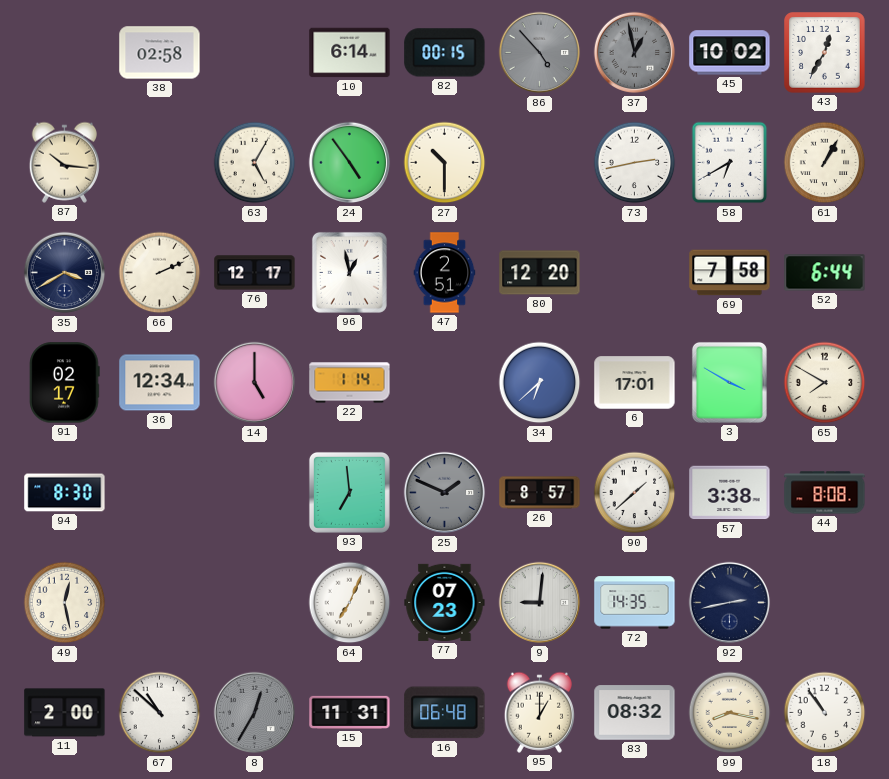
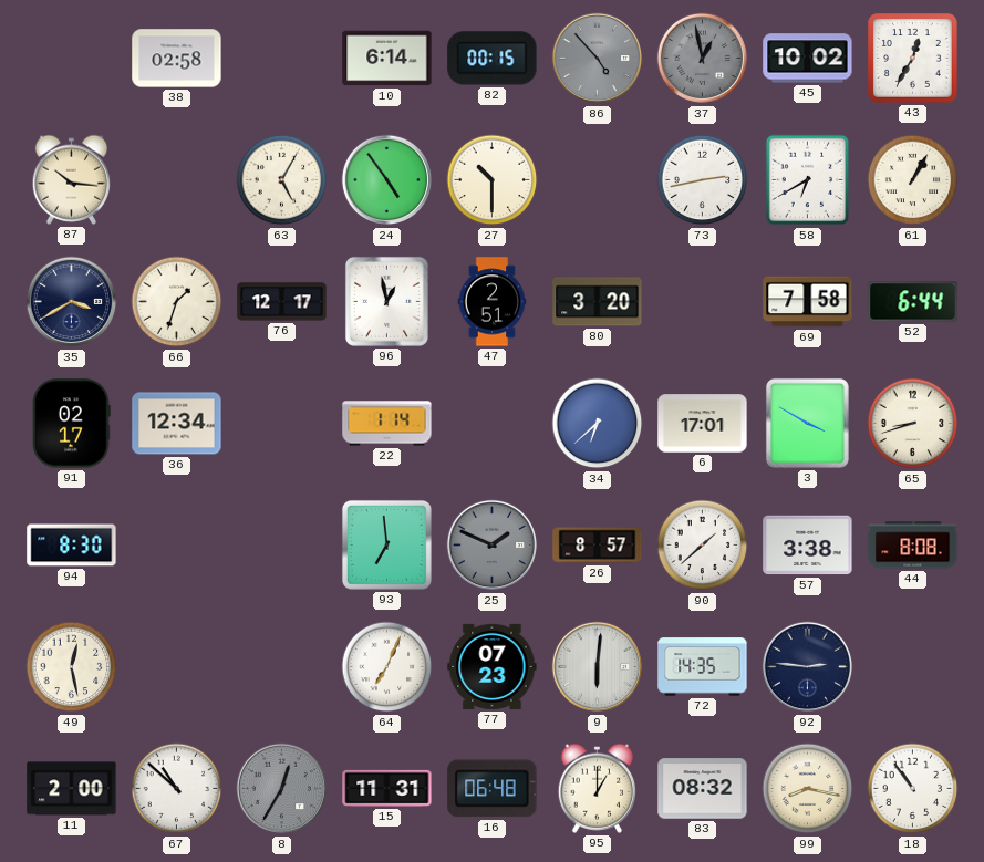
66: 2:11 -> 1:33 (177, 302)
80: 12:20 -> 3:20 (598, 302)
14: 5:00 -> none (255, 383)
65: 7:50 -> 8:42 (913, 424)
9: 9:01 -> 6:01 (598, 667)
92: 2:43 -> 2:46 (808, 667)
